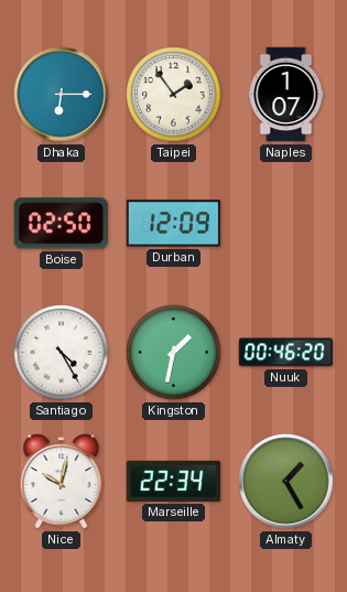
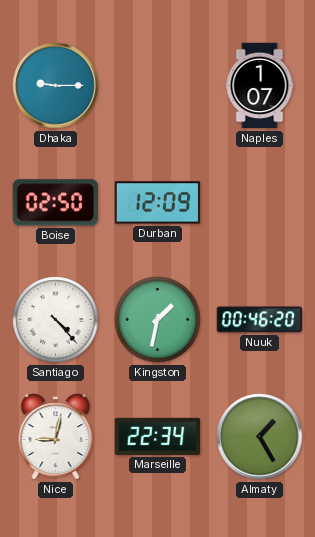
Dhaka: 6:15 -> 9:15 (56, 86)
Taipei: 1:54 -> none (174, 95)
Santiago: 4:25 -> 4:23 (56, 320)
Nice: 10:02 -> 9:02 (56, 437)
